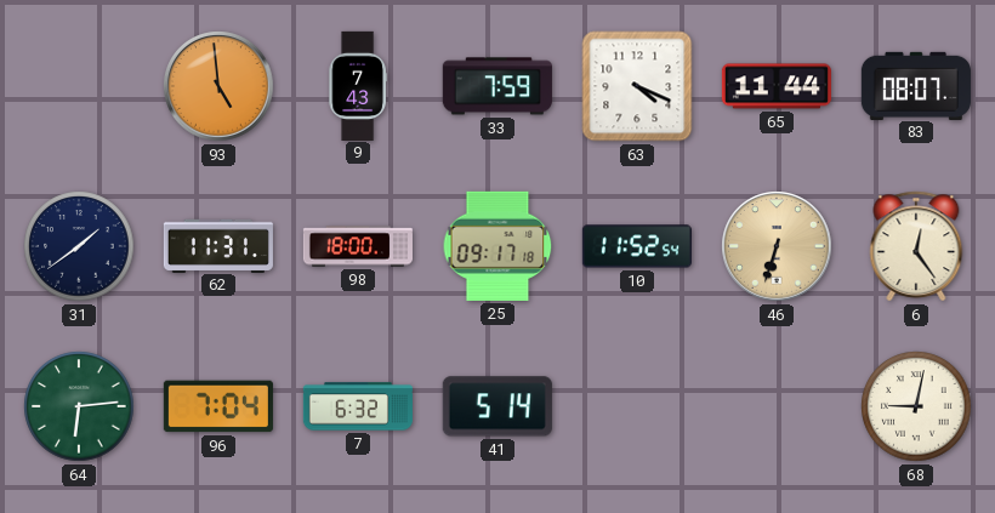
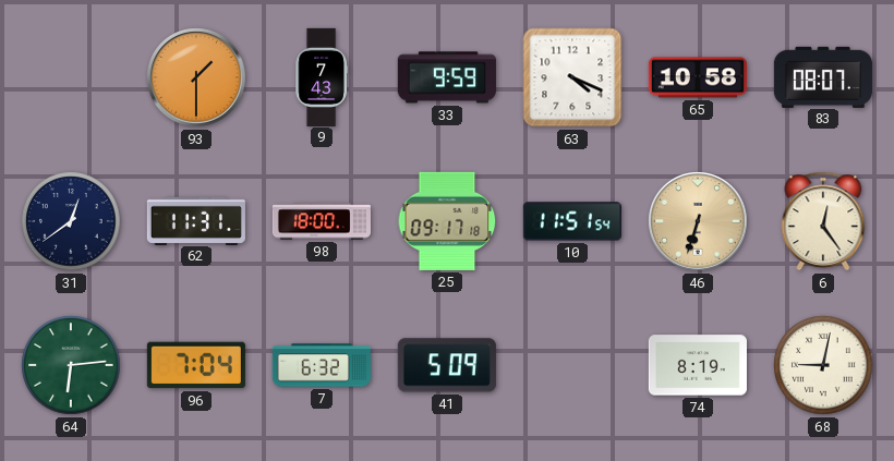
93: 4:59 -> 1:30 (196, 77)
33: 7:59 -> 9:59 (447, 77)
65: 11:44 -> 10:58 (698, 77)
31: 1:39 -> 12:39 (71, 221)
10: 11:52 -> 11:51 (572, 221)
41: 5:14 -> 5:09 (447, 365)
74: none -> 8:19 (698, 365)
